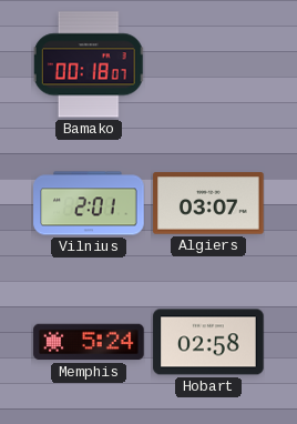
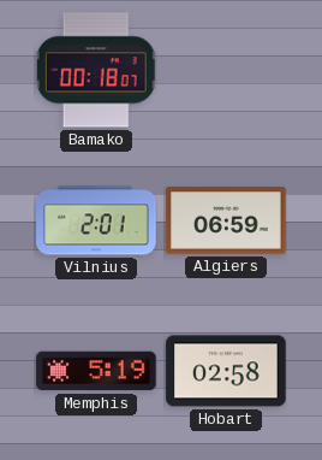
Algiers: 03:07 -> 06:59 (226, 220)
Memphis: 5:24 -> 5:19 (96, 371)
